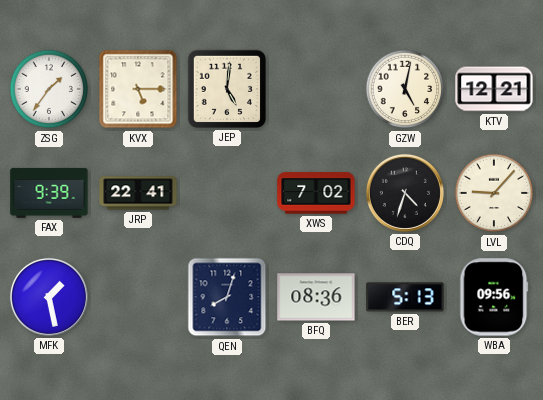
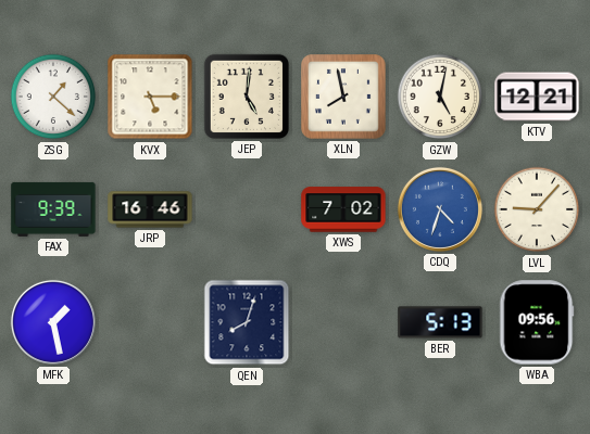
ZSG: 1:36 -> 1:22 (53, 97)
XLN: none -> 7:58 (343, 97)
JRP: 22:41 -> 16:46 (150, 209)
CDQ dial: black -> blue (440, 209)
BFQ: 08:36 -> none (316, 297)
